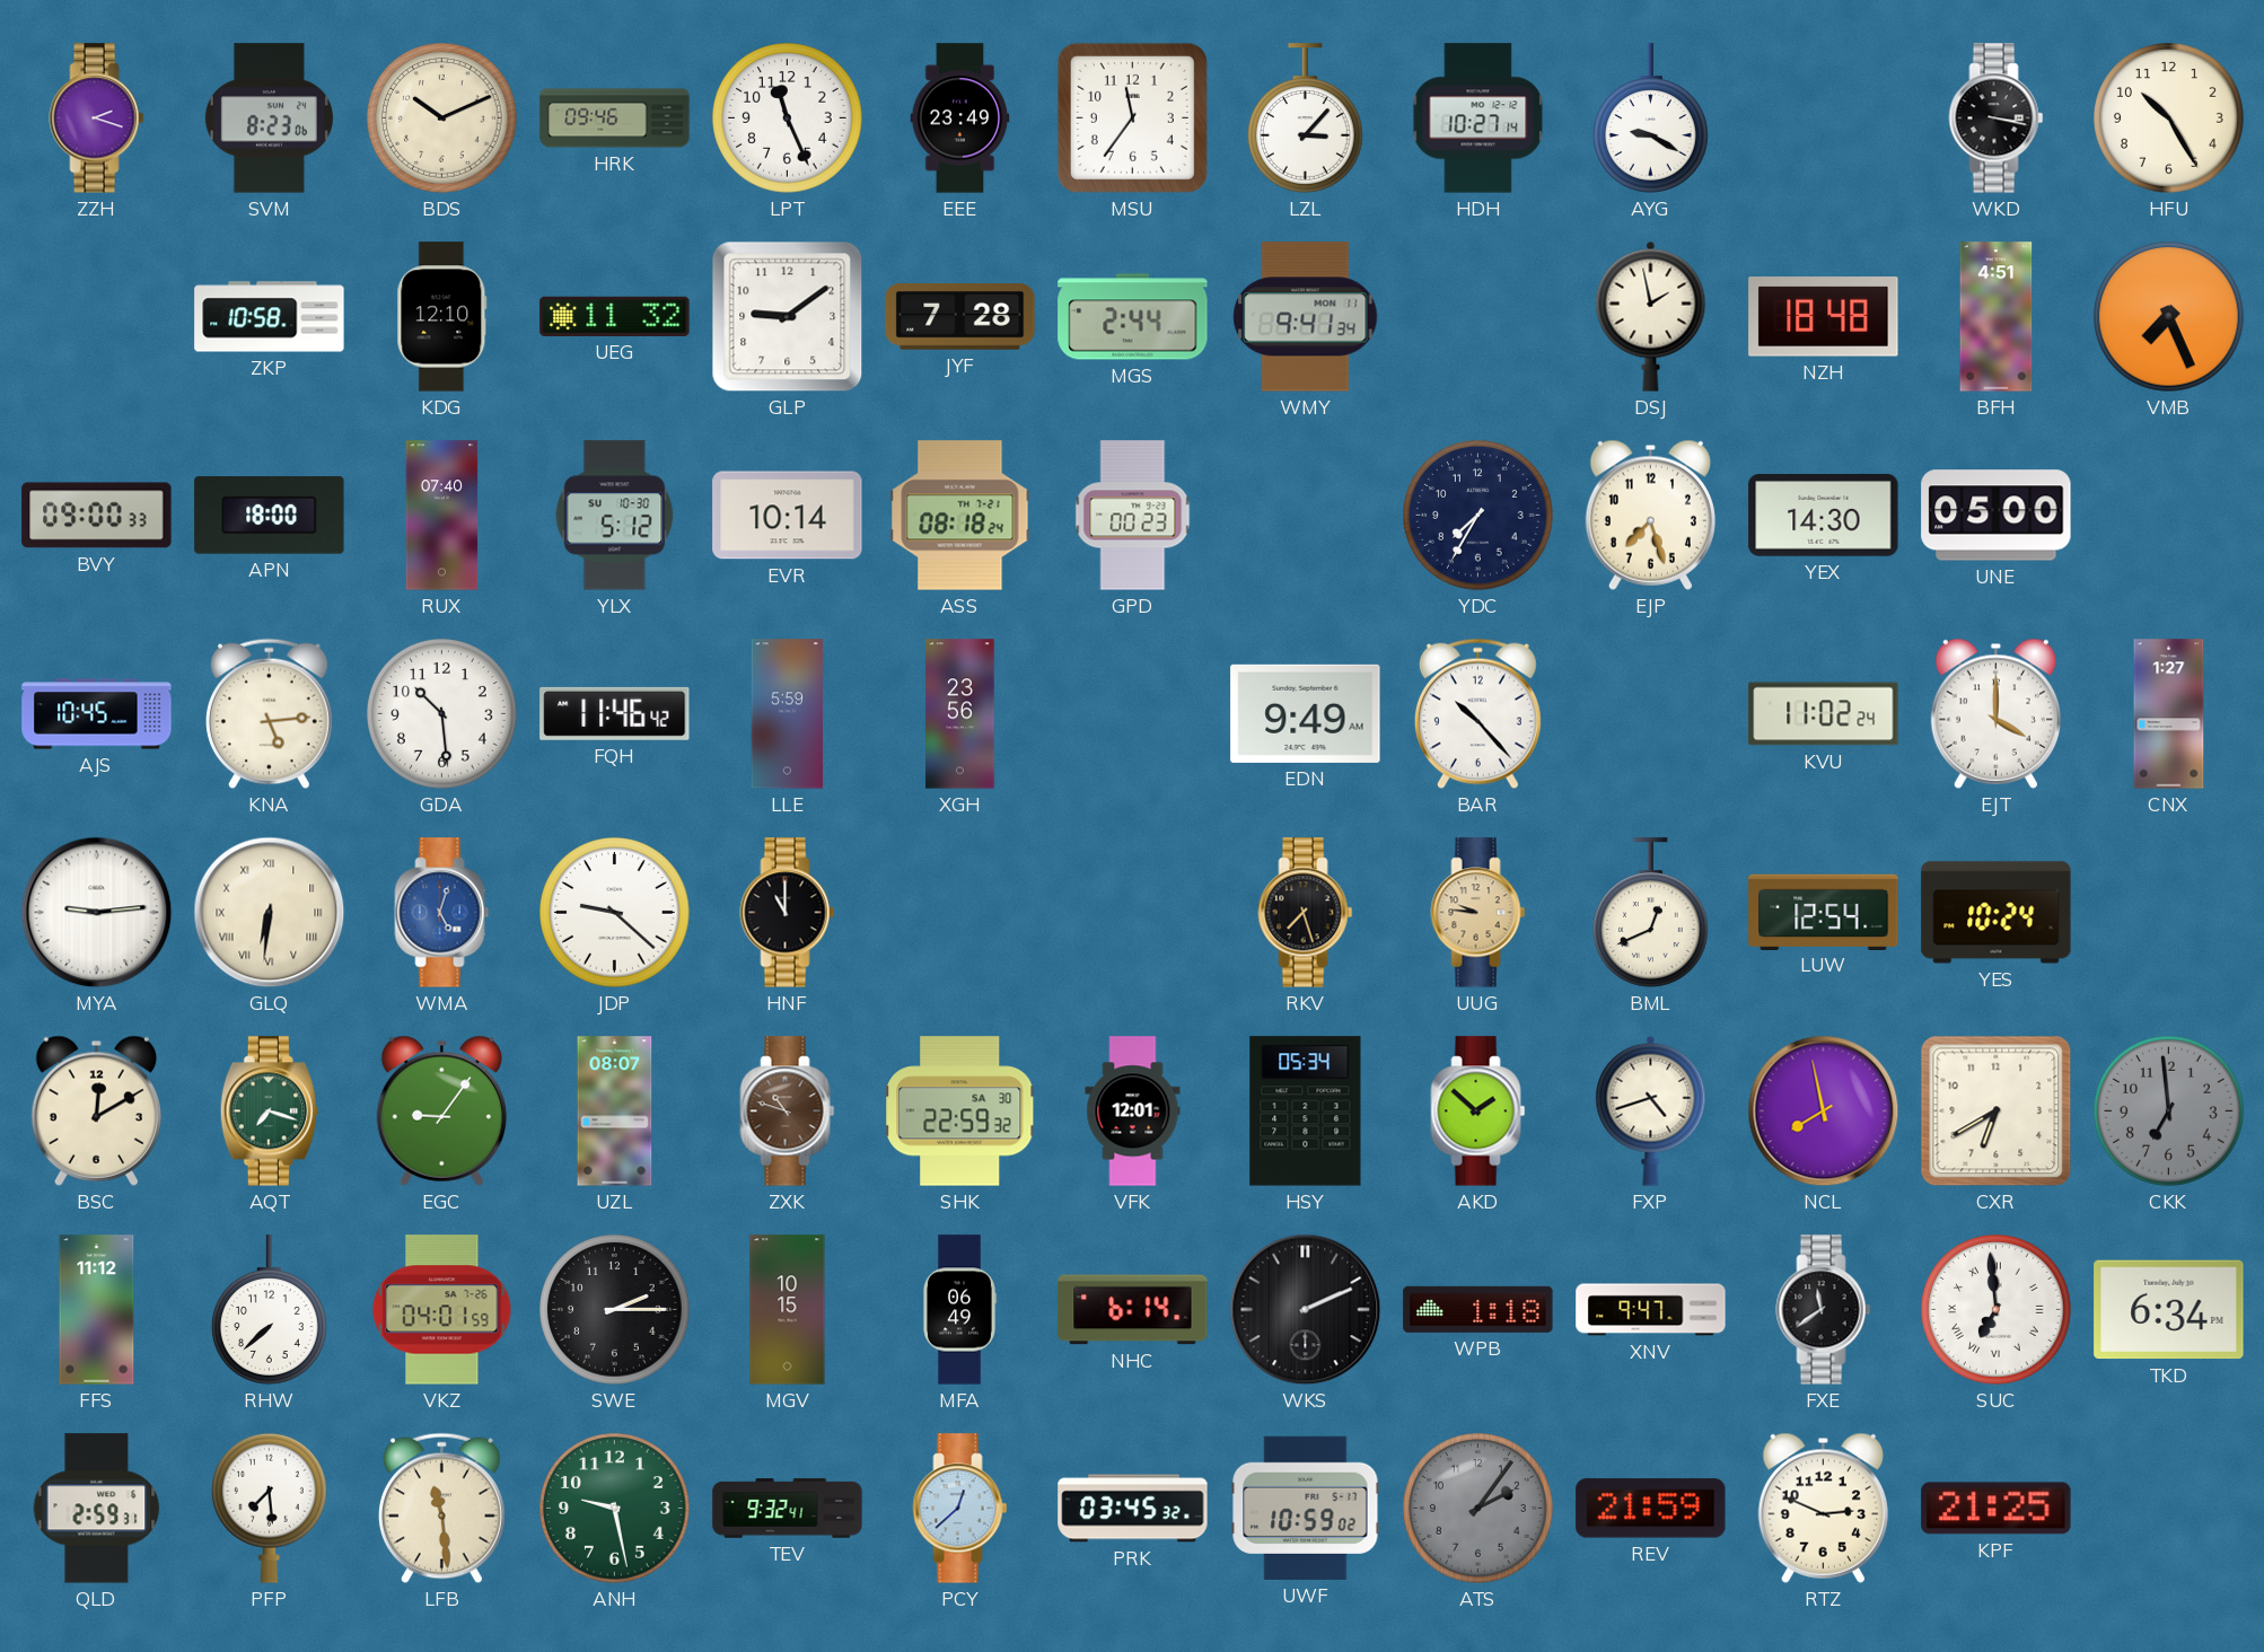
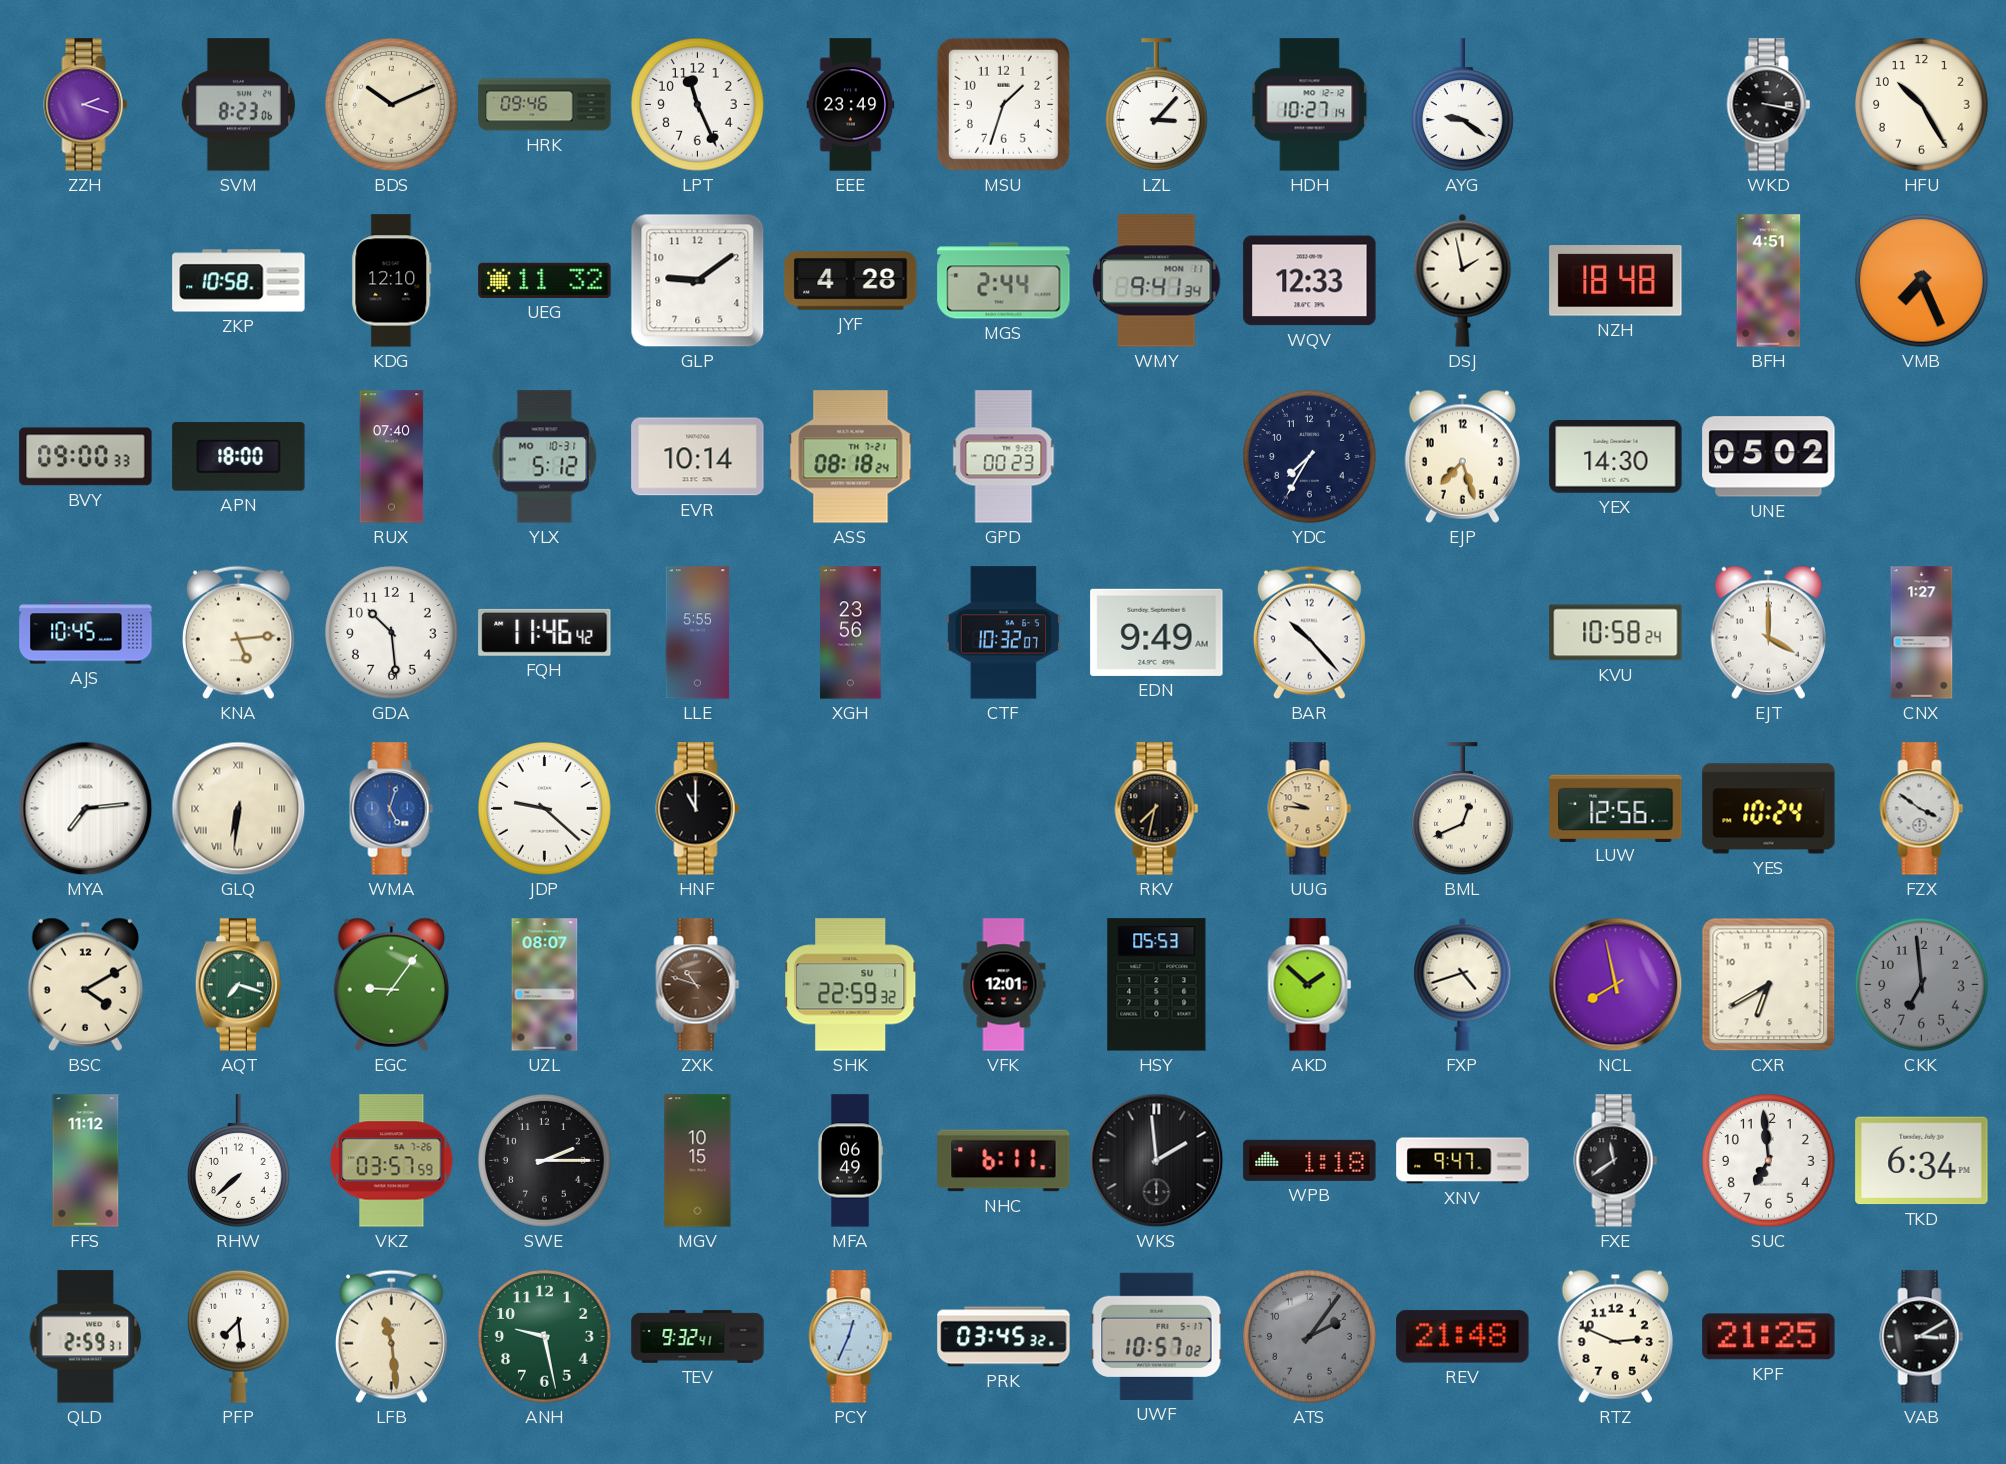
MSU: 11:36 -> 1:33 (1003, 104)
AYG: 9:20 -> 9:21 (1462, 105)
JYF: 7:28 -> 4:28 (851, 281)
WQV: none -> 12:33 (1310, 281)
YLX date: SU 10-30 -> MO 10-31 (545, 457)
UNE: 05:00 -> 05:02 (1769, 457)
LLE: 5:59 -> 5:55 (698, 633)
CTF: none -> 10:32 (1003, 633)
KVU: 11:02 -> 10:58 (1616, 633)
MYA: 9:14 -> 7:14 (86, 809)
RKV: 7:27 -> 7:32 (1157, 809)
LUW: 12:54 -> 12:56 (1616, 808)
FZX: none -> 3:51 (1922, 809)
BSC: 12:10 -> 4:10 (85, 984)
SHK date: SA 30 -> SU 1 (851, 985)
HSY: 05:34 -> 05:53 (1157, 985)
VKZ: 04:01 -> 03:57 (392, 1161)
NHC: 6:14 -> 6:11 (1004, 1161)
WKS: 2:11 -> 1:59 (1157, 1161)
SUC numerals: Roman -> Arabic (1769, 1161)
PCY: 12:38 -> 12:34 (851, 1337)
UWF: 10:59 -> 10:57 (1157, 1336)
REV: 21:59 -> 21:48 (1463, 1337)
VAB: none -> 3:10 (1922, 1337)
